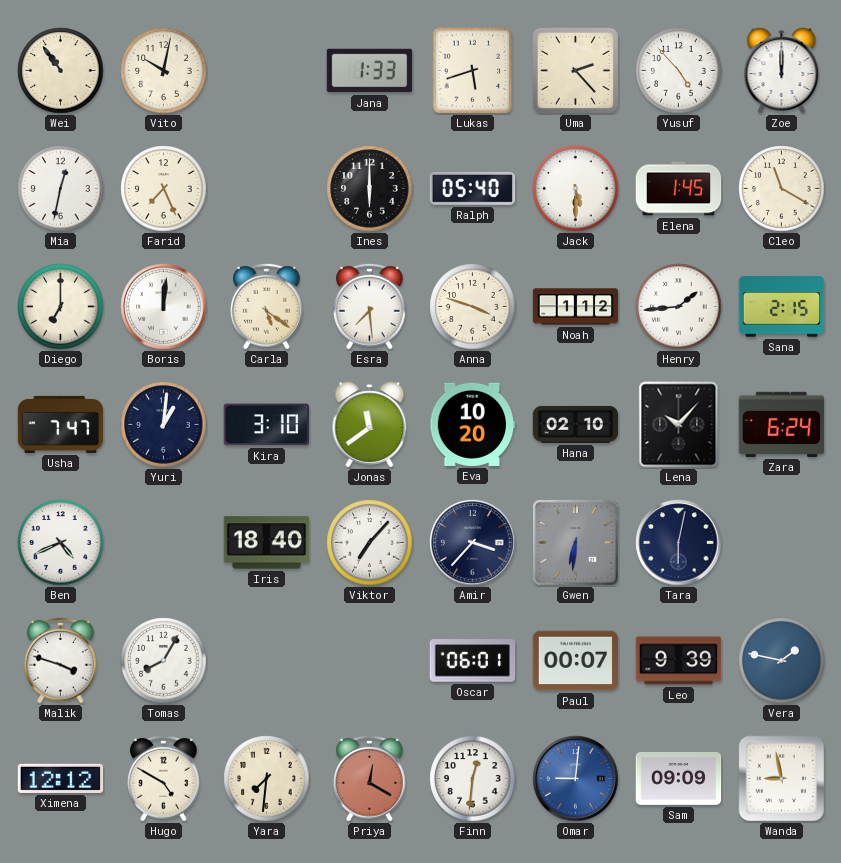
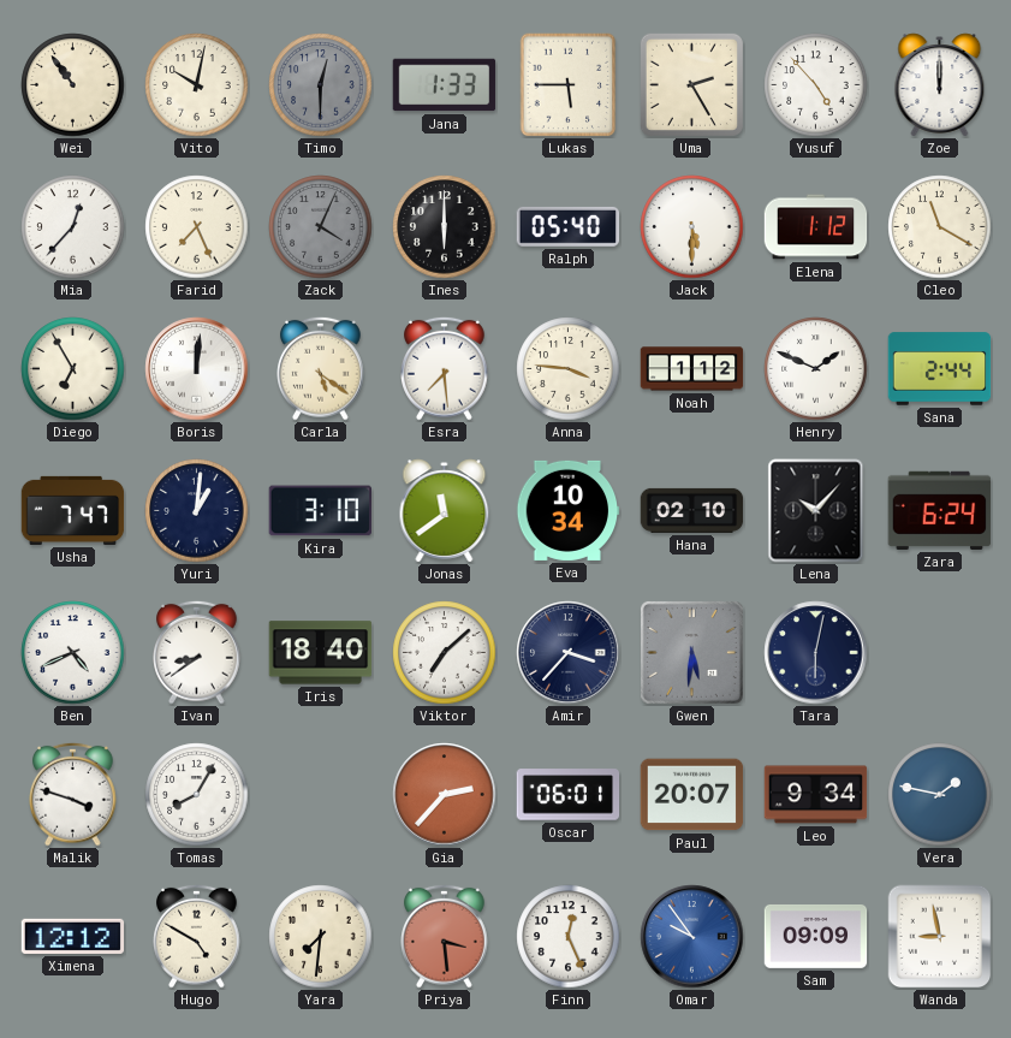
Timo: none -> 12:30 (321, 85)
Lukas: 5:42 -> 5:45 (569, 85)
Uma: 2:23 -> 2:25 (691, 84)
Mia: 12:32 -> 12:37 (73, 227)
Zack: none -> 4:04 (321, 227)
Elena: 1:45 -> 1:12 (816, 227)
Diego: 7:00 -> 6:55 (73, 369)
Anna: 3:48 -> 3:46 (569, 369)
Henry: 1:44 -> 1:49 (816, 369)
Sana: 2:15 -> 2:44 (940, 369)
Eva: 10:20 -> 10:34 (569, 510)
Ivan: none -> 8:39 (197, 652)
Viktor: 7:07 -> 7:08 (445, 653)
Gwen: 6:31 -> 5:31 (691, 652)
Gia: none -> 2:37 (445, 795)
Paul: 00:07 -> 20:07 (692, 795)
Leo: 9:39 -> 9:34 (816, 795)
Priya: 12:20 -> 3:29 (445, 936)
Finn: 12:31 -> 12:26 (569, 937)
Omar: 9:01 -> 9:54 (692, 937)
